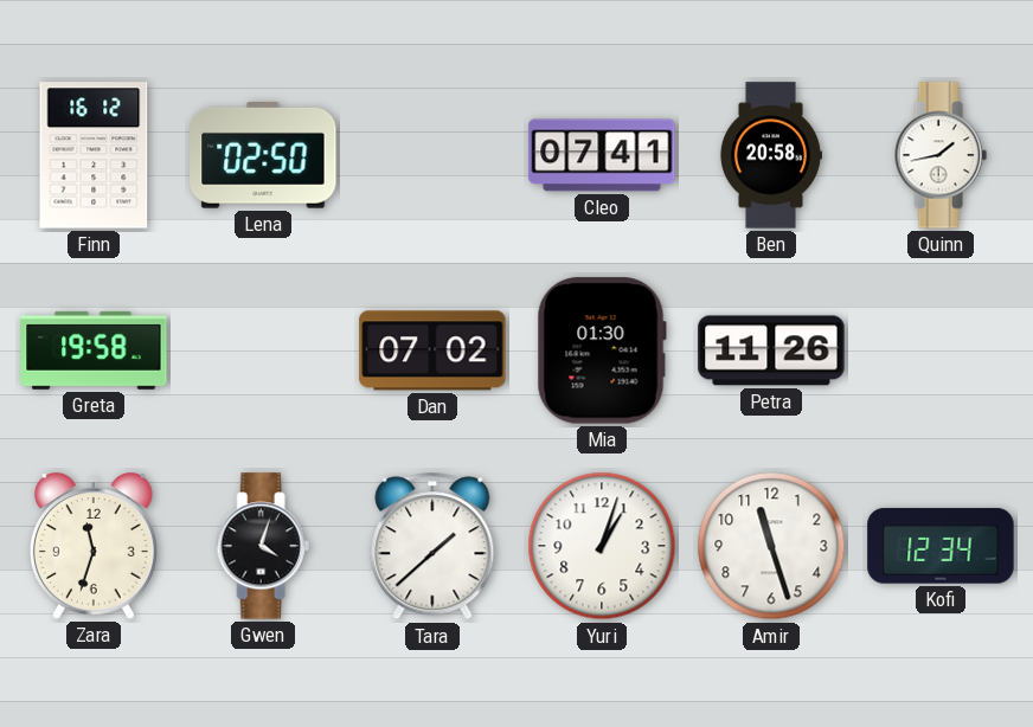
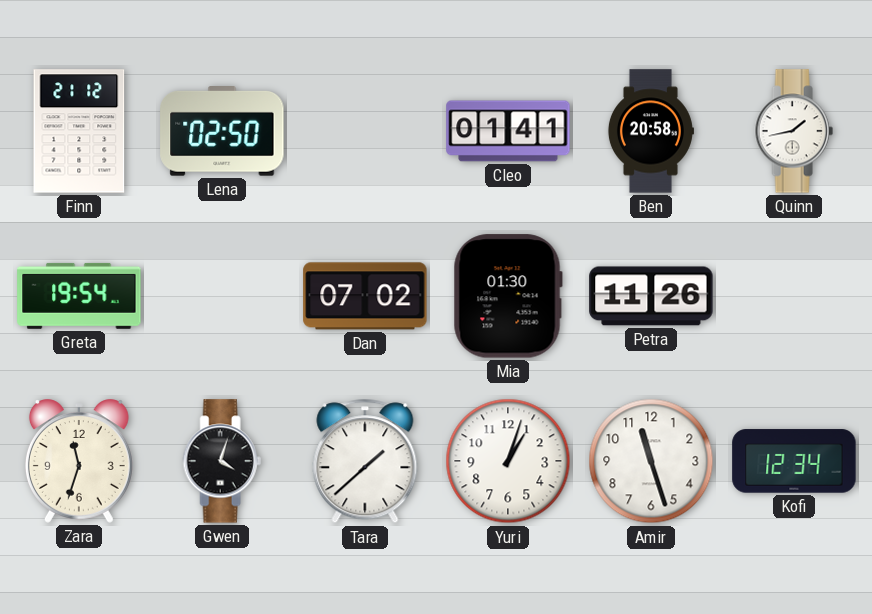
Finn: 16:12 -> 21:12 (79, 131)
Cleo: 07:41 -> 01:41 (508, 131)
Greta: 19:58 -> 19:54 (79, 296)
